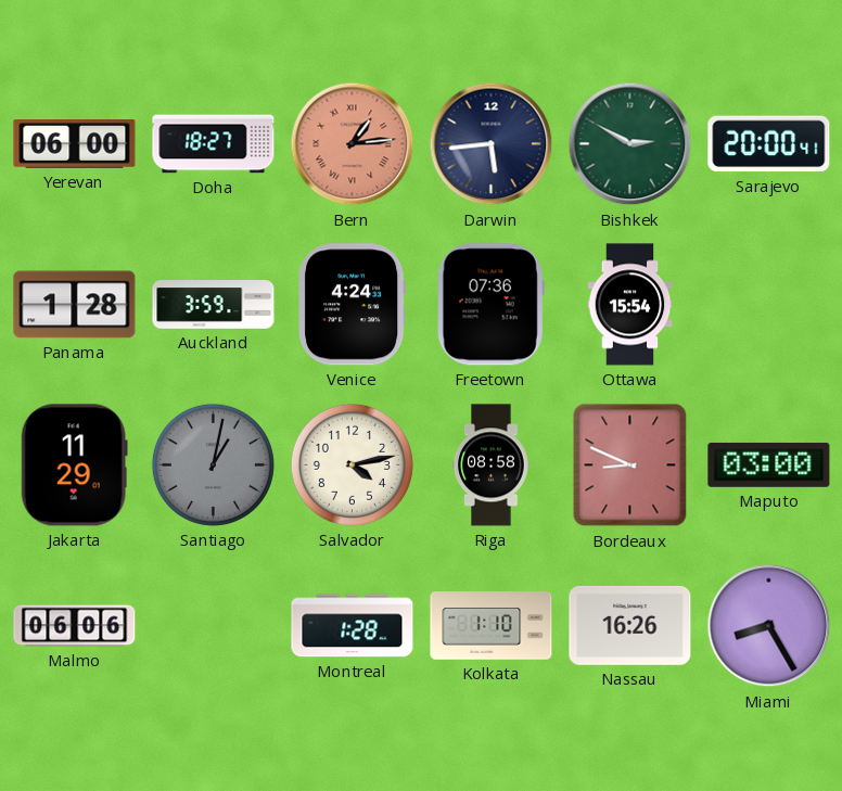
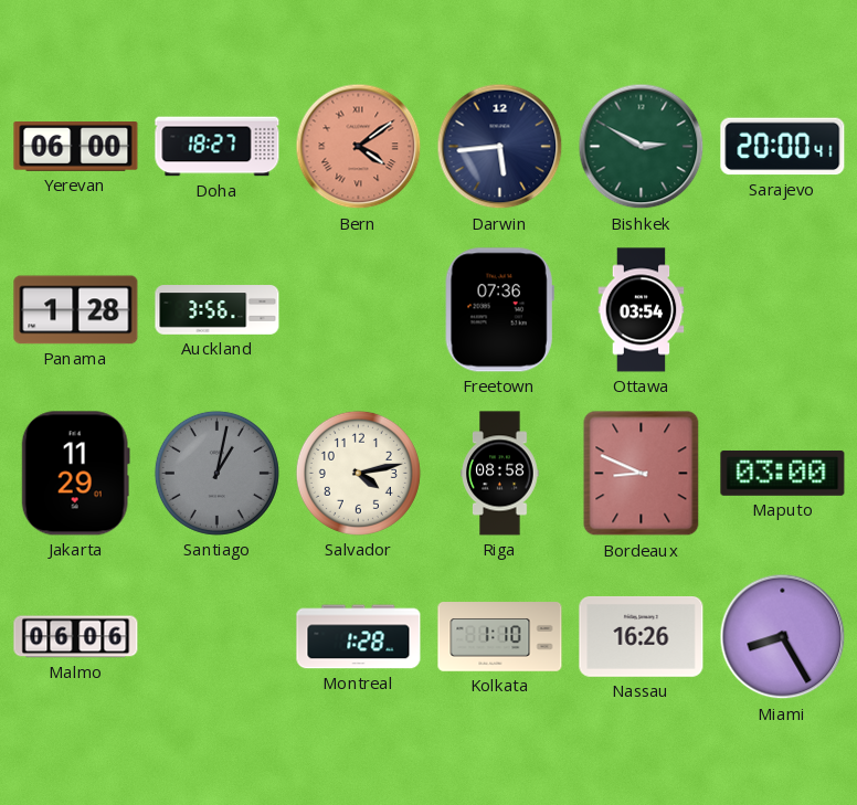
Bern: 1:14 -> 4:09 (359, 147)
Auckland: 3:59 -> 3:56 (218, 310)
Venice: 4:24 -> none (353, 305)
Ottawa: 15:54 -> 03:54 (642, 310)
